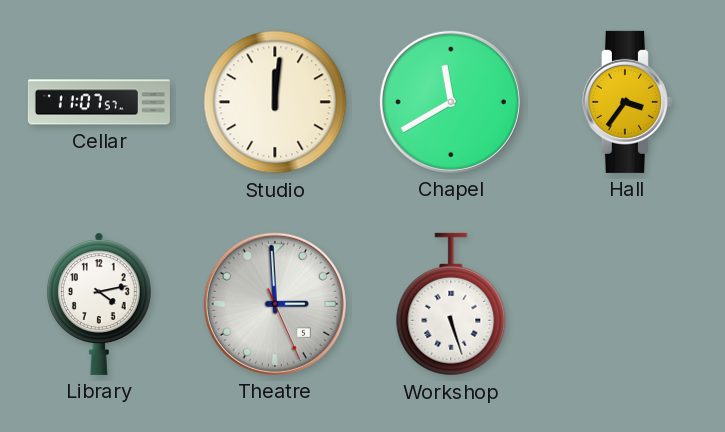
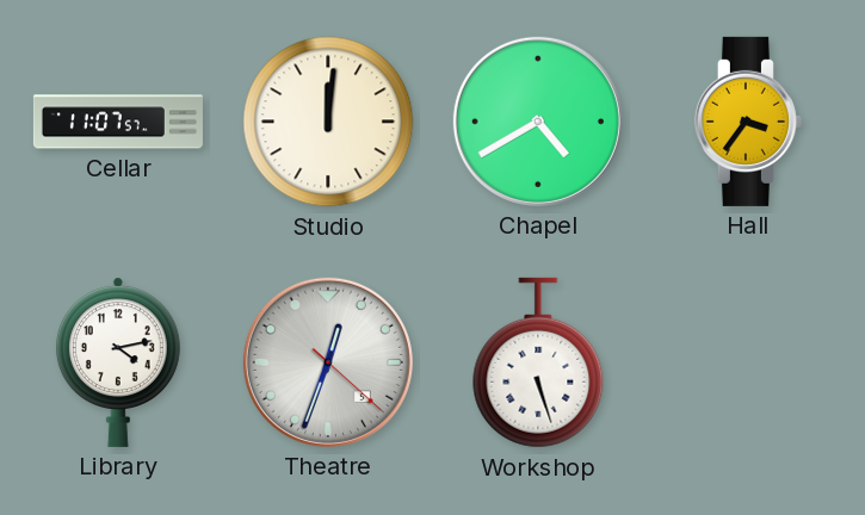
Chapel: 11:40 -> 4:40 (538, 122)
Theatre: 2:59 -> 12:33 (328, 362)
